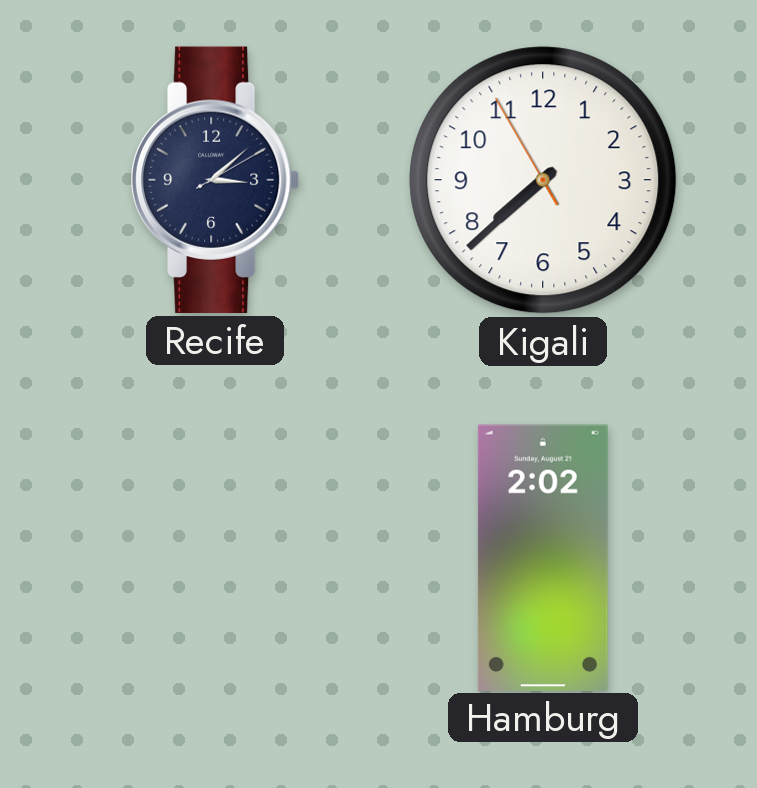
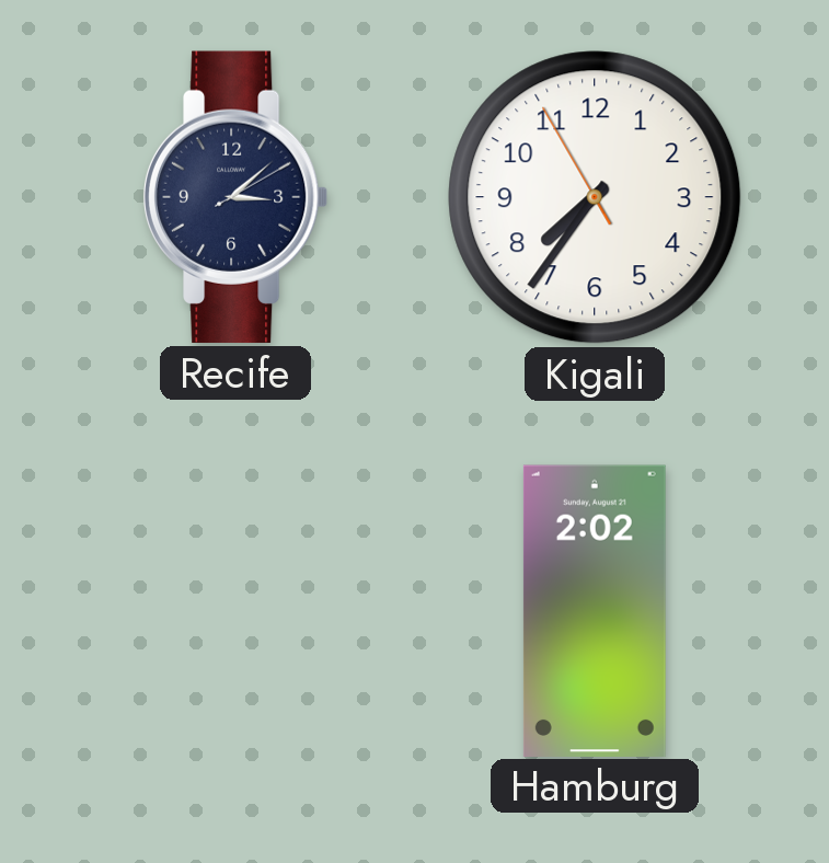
Kigali: 7:37 -> 7:35 (595, 197)
